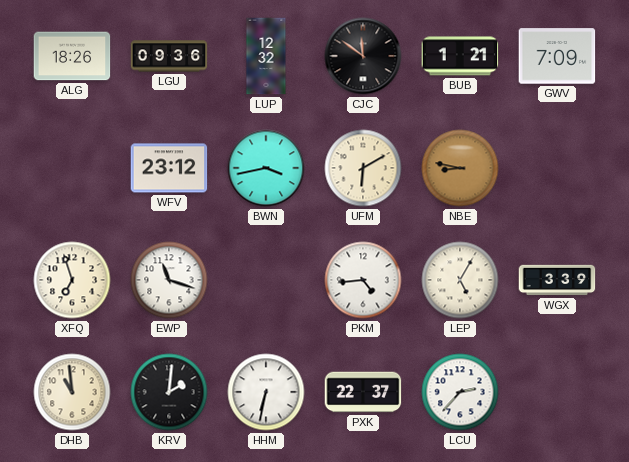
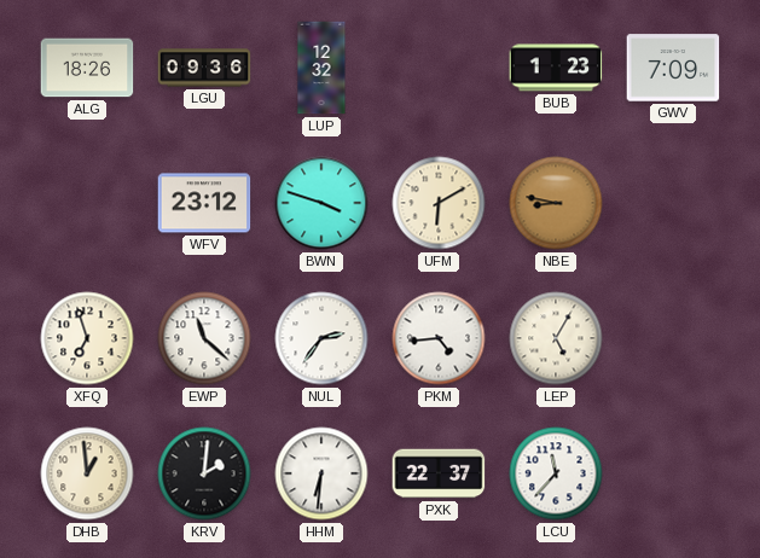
CJC: 11:51 -> none (363, 56)
BUB: 1:21 -> 1:23 (556, 68)
BWN: 3:43 -> 3:48 (321, 203)
EWP: 11:18 -> 11:22 (204, 338)
NUL: none -> 2:36 (321, 338)
WGX: 3:39 -> none (557, 280)
DHB: 10:59 -> 12:59 (87, 473)
HHM: 6:32 -> 6:31 (321, 473)
LCU: 2:37 -> 11:37 (556, 473)
